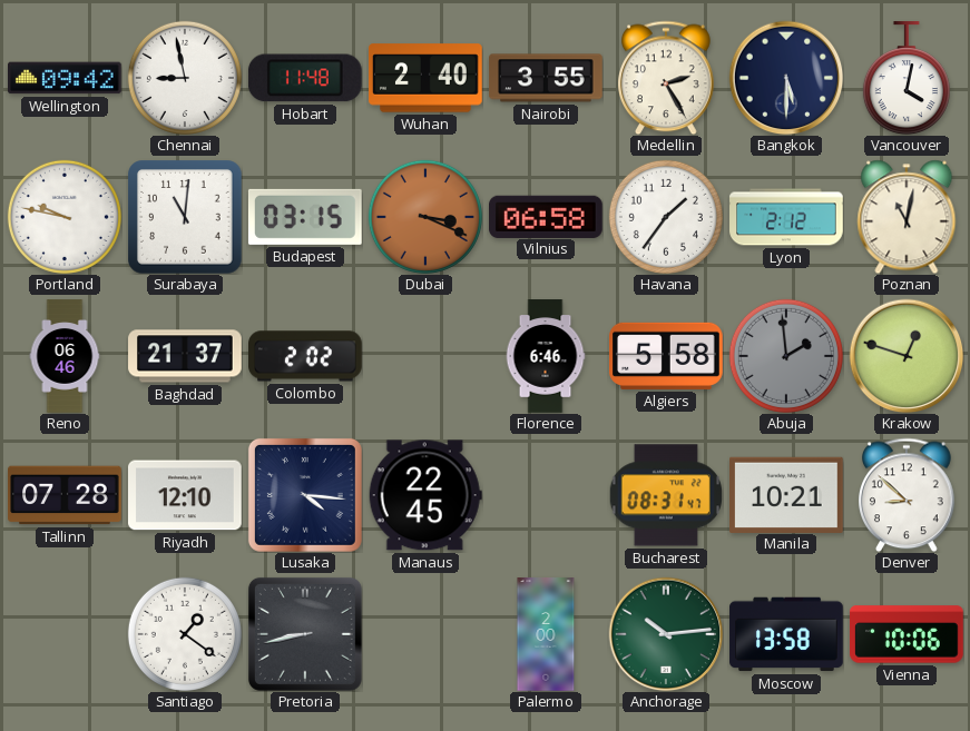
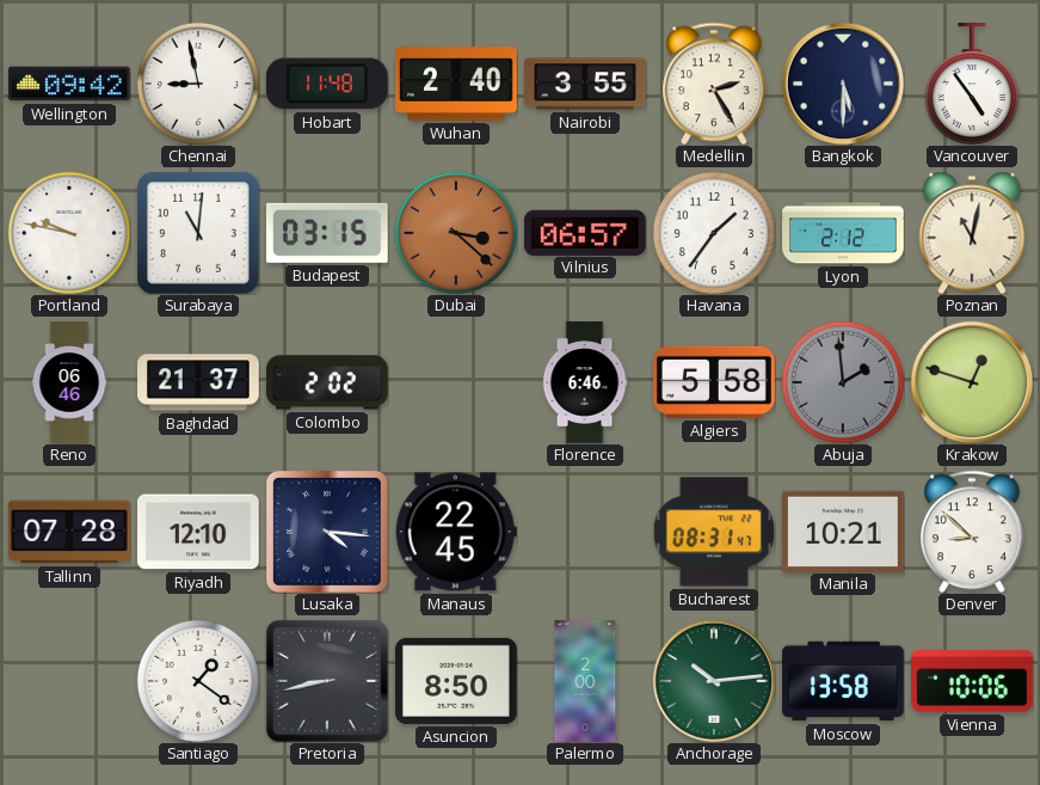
Vancouver: 4:02 -> 4:54 (972, 84)
Dubai: 3:19 -> 3:22 (456, 233)
Vilnius: 06:58 -> 06:57 (586, 232)
Asuncion: none -> 8:50 (457, 681)
